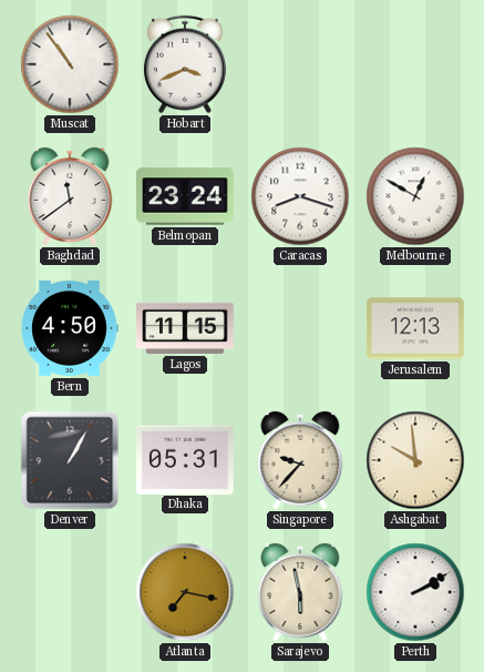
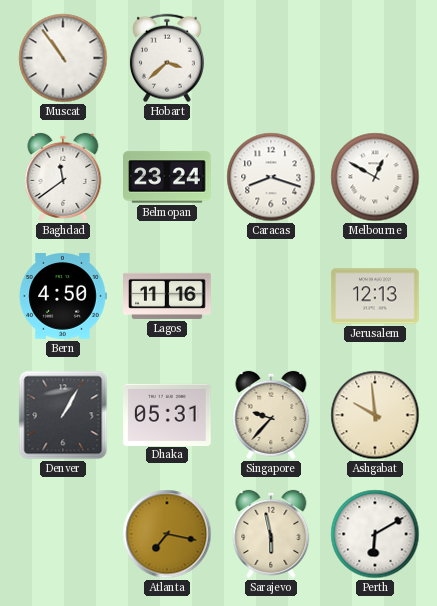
Hobart: 3:41 -> 3:38 (167, 58)
Lagos: 11:15 -> 11:16 (168, 296)
Perth: 2:10 -> 6:10 (375, 534)
